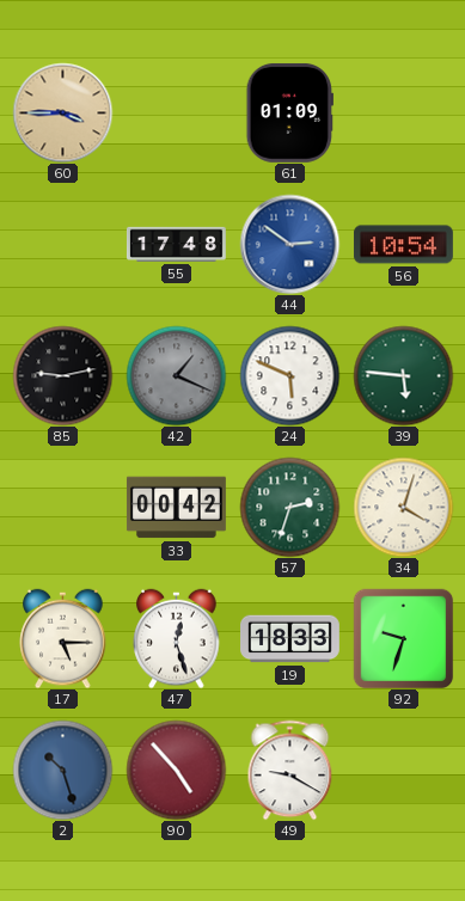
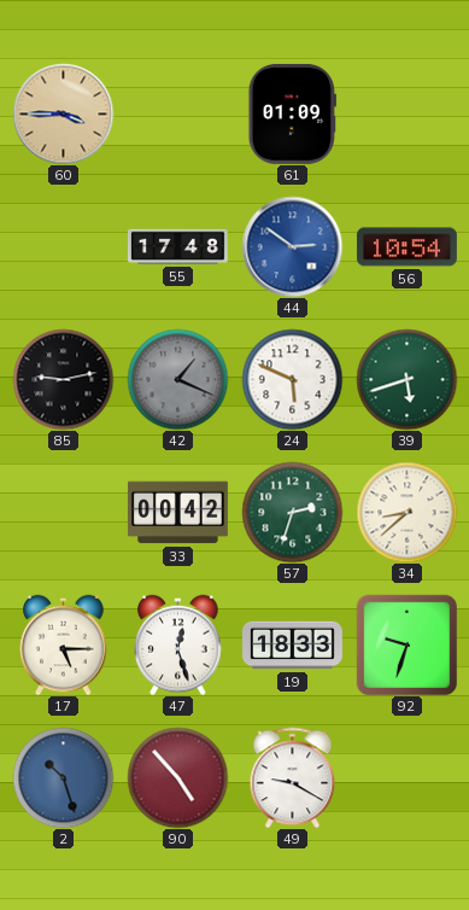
39: 5:46 -> 5:42 (406, 379)
34: 4:03 -> 8:38 (406, 512)
